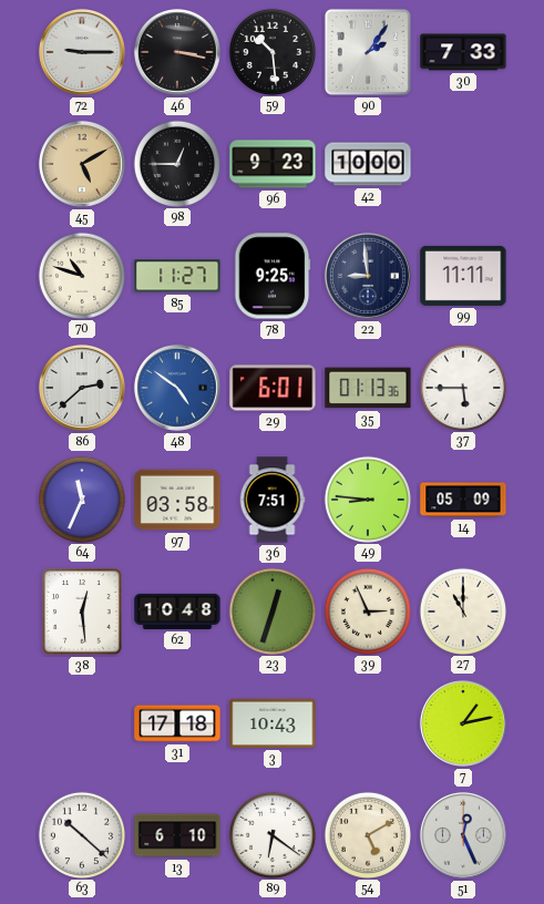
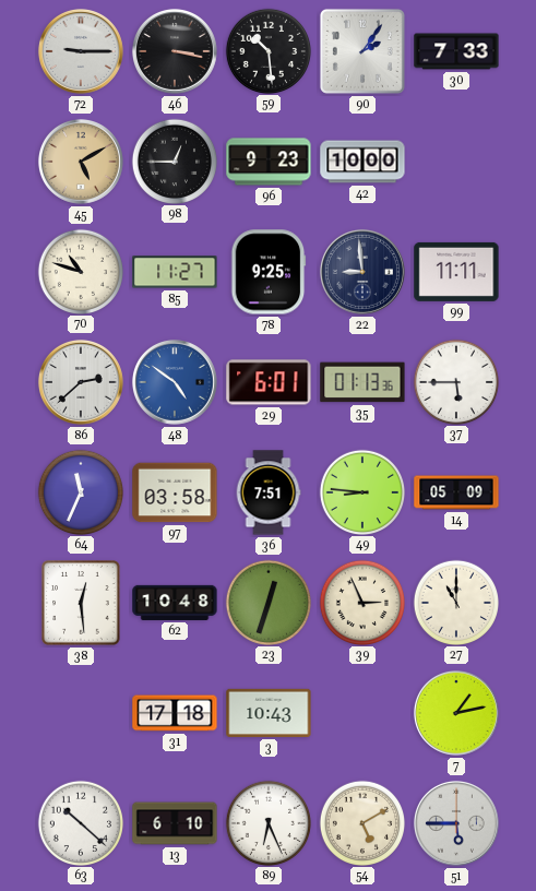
89: 6:21 -> 6:26 (267, 822)
51: 12:26 -> 5:45 (456, 823)
